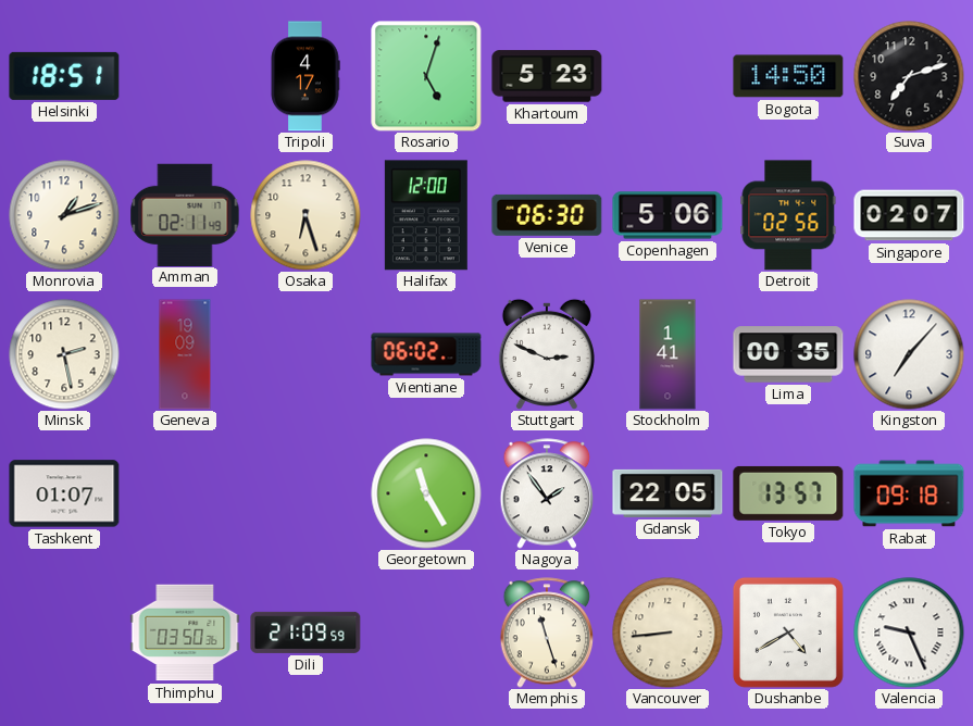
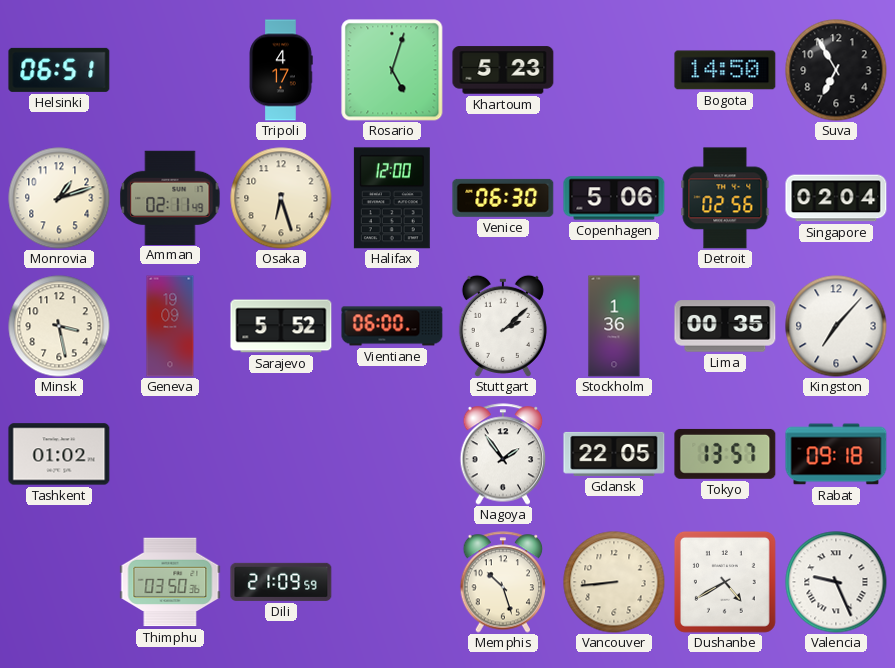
Helsinki: 18:51 -> 06:51 (59, 70)
Suva: 7:12 -> 6:55 (836, 70)
Singapore: 02:07 -> 02:04 (836, 198)
Minsk: 2:28 -> 3:28 (59, 326)
Sarajevo: none -> 5:52 (281, 326)
Vientiane: 06:02 -> 06:00 (392, 326)
Stuttgart: 2:49 -> 2:08 (503, 326)
Stockholm: 1:41 -> 1:36 (614, 326)
Tashkent: 01:07 -> 01:02 (59, 454)
Georgetown: 11:25 -> none (426, 493)
Memphis: 11:27 -> 10:27 (503, 582)
